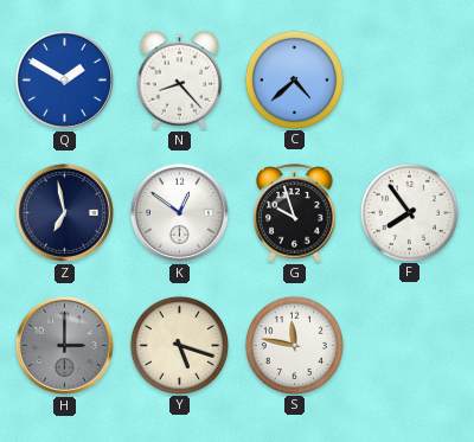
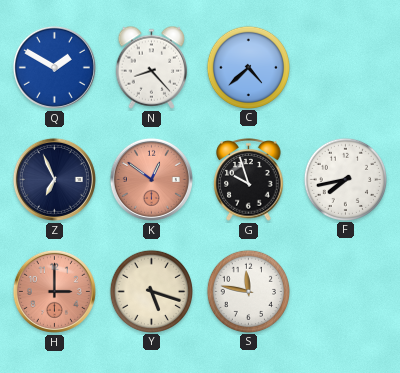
Z: 6:58 -> 6:56 (54, 179)
K dial: white -> salmon (151, 179)
F: 7:54 -> 7:43 (345, 179)
H dial: grey -> salmon (54, 291)
